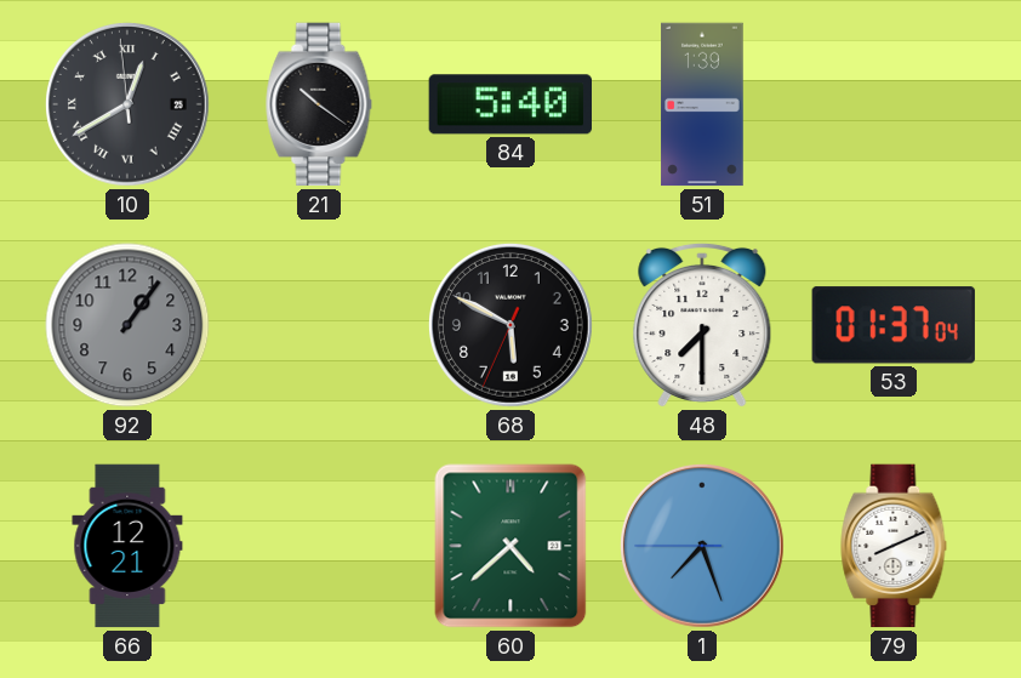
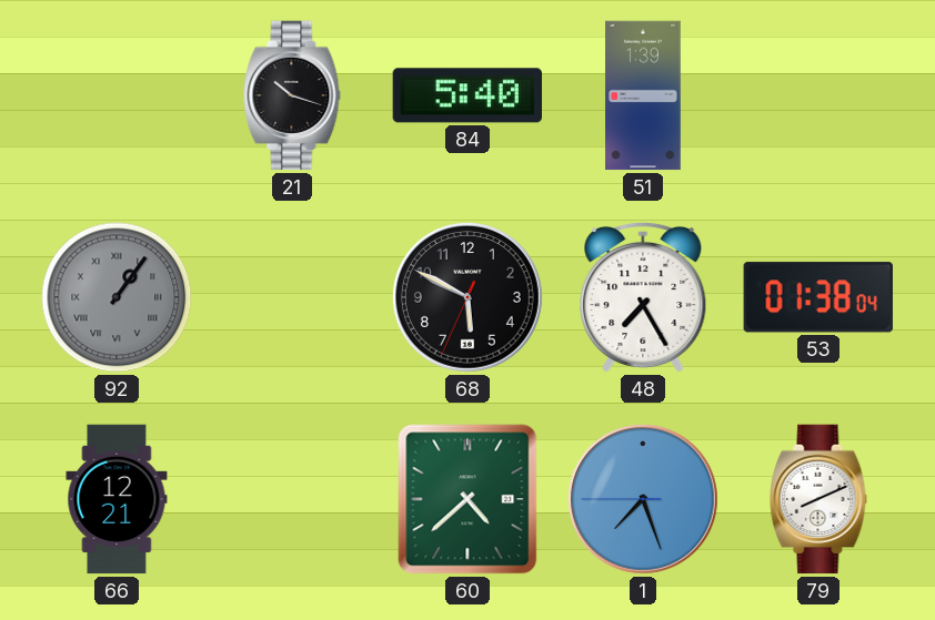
10: 12:39 -> none (127, 104)
21: 10:21 -> 10:18 (292, 95)
92 numerals: Arabic -> Roman (117, 297)
48: 7:30 -> 7:25 (643, 297)
53: 01:37 -> 01:38 (818, 297)
